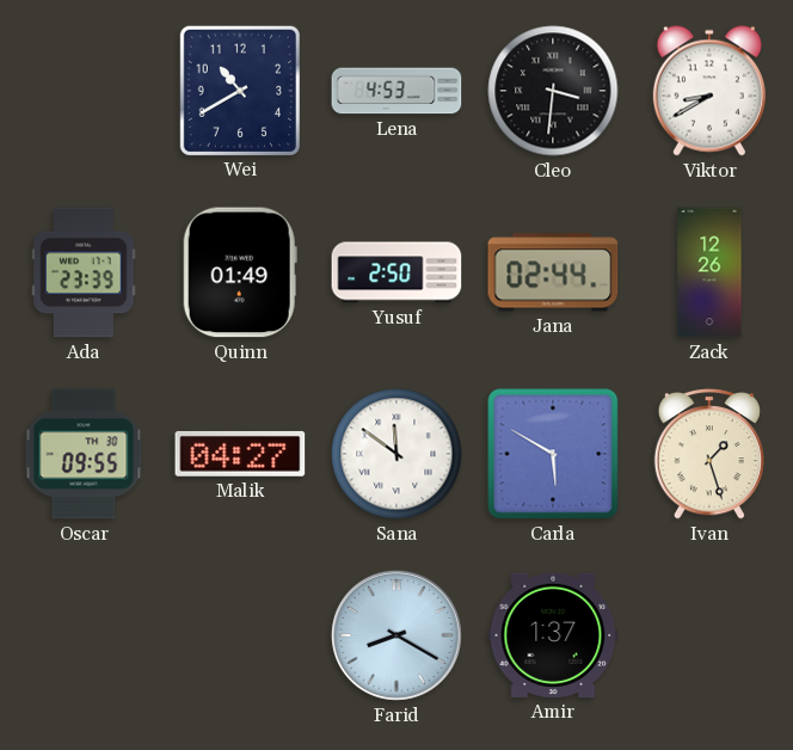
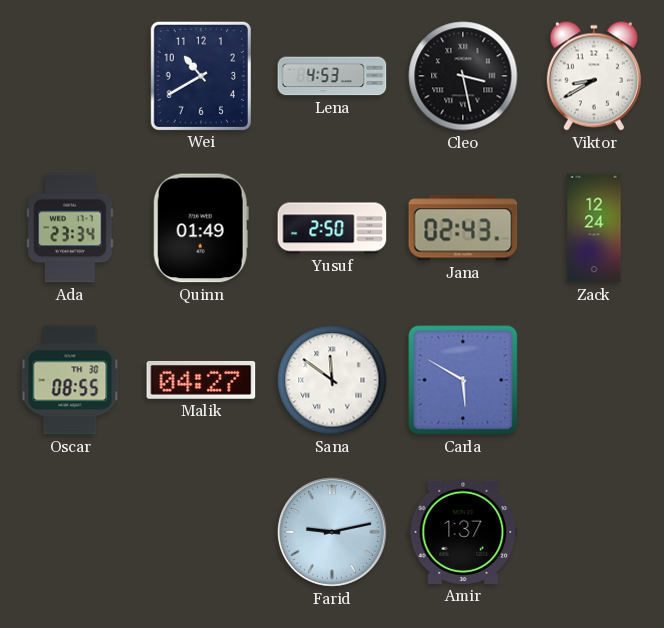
Cleo: 3:31 -> 3:28 (463, 76)
Ada: 23:39 -> 23:34 (70, 228)
Jana: 02:44 -> 02:43 (463, 228)
Zack: 12:26 -> 12:24 (594, 228)
Oscar: 09:55 -> 08:55 (70, 380)
Ivan: 1:27 -> none (709, 454)
Farid: 8:20 -> 9:13 (332, 532)
